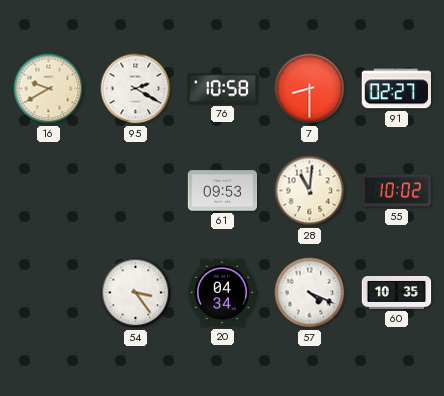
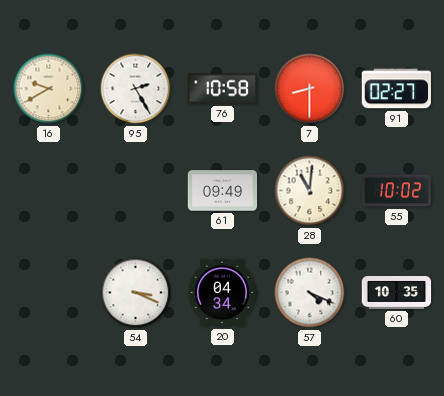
95: 2:20 -> 2:25 (136, 89)
61: 09:53 -> 09:49 (223, 191)
54: 3:24 -> 3:19 (136, 293)
